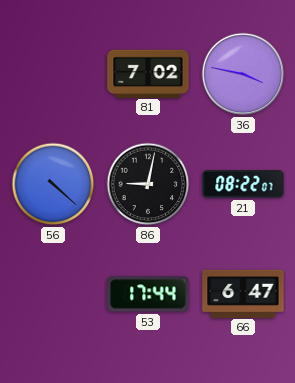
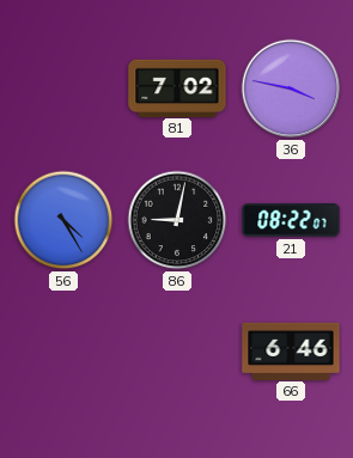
56: 4:22 -> 4:25 (63, 220)
53: 17:44 -> none (148, 294)
66: 6:47 -> 6:46 (291, 350)
